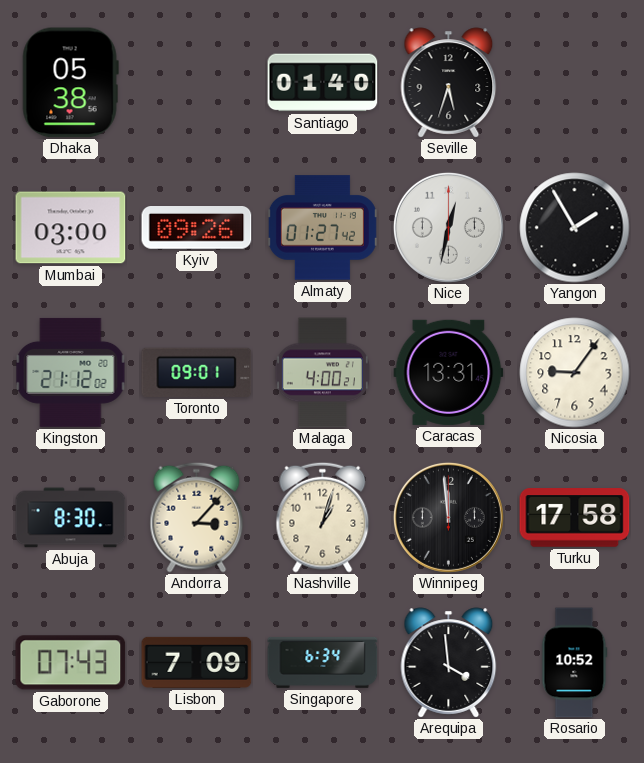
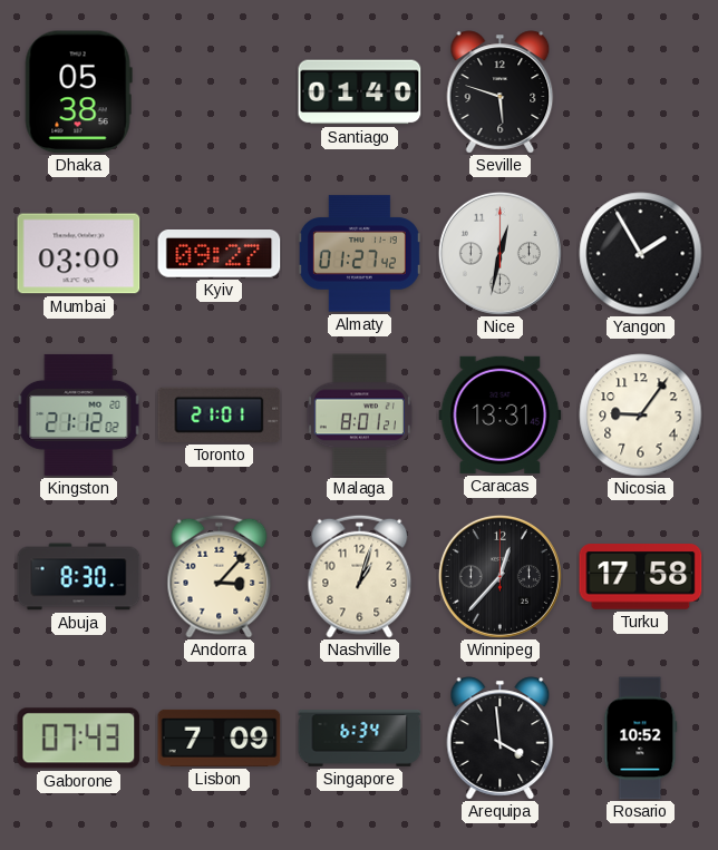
Seville: 5:33 -> 5:48 (501, 92)
Kyiv: 09:26 -> 09:27 (220, 254)
Toronto: 09:01 -> 21:01 (220, 414)
Malaga: 4:00 -> 8:01 (359, 416)
Winnipeg: 11:59 -> 12:37 (499, 576)
